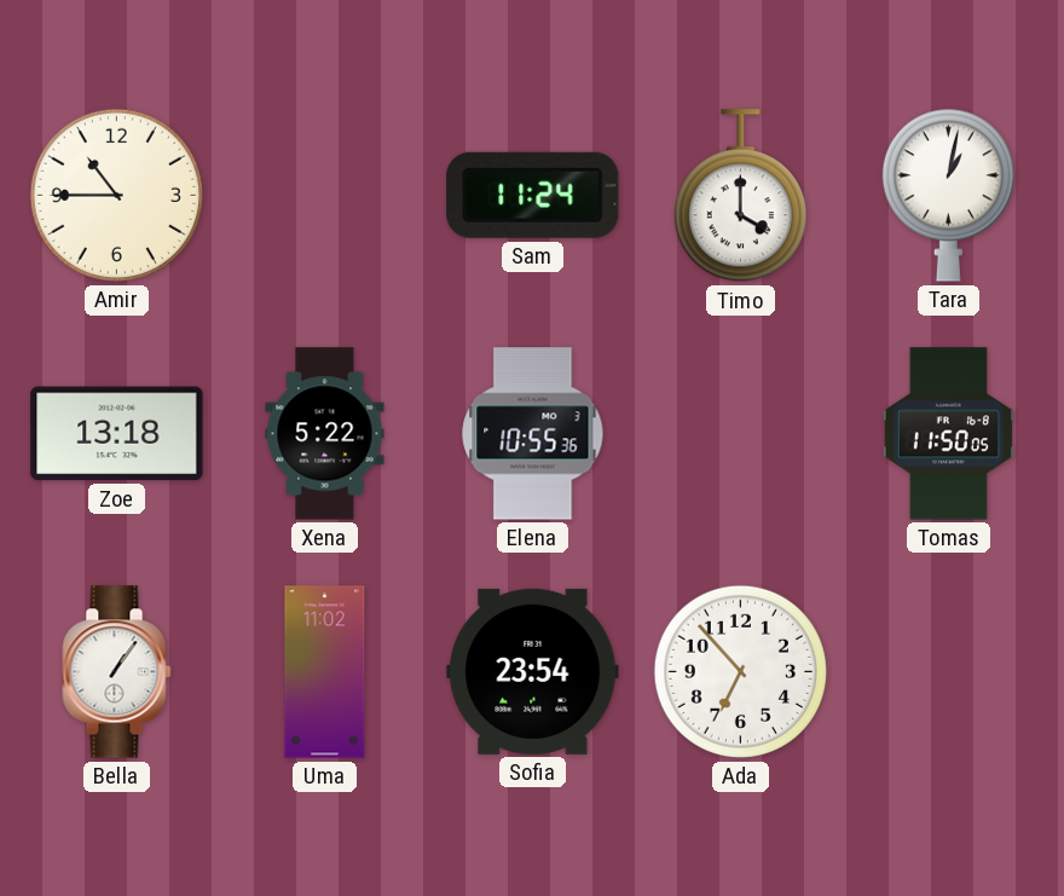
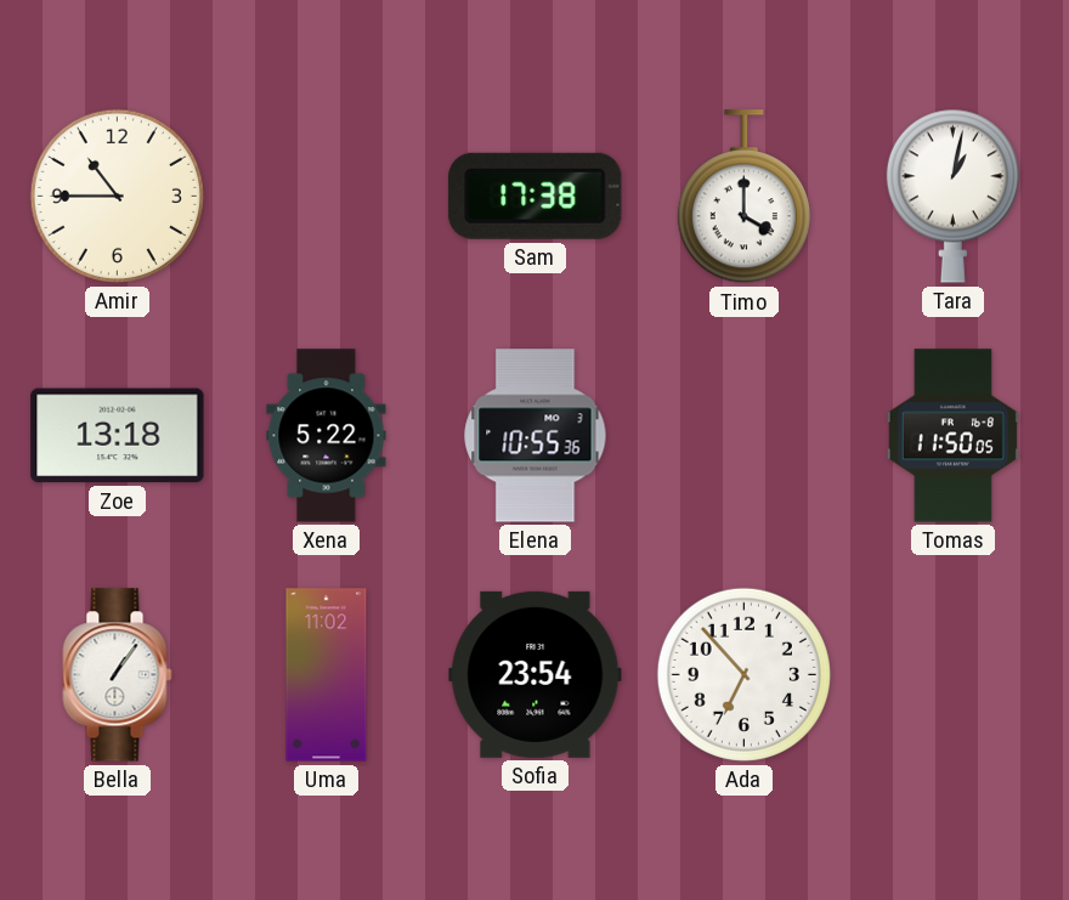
Sam: 11:24 -> 17:38 (536, 196)
